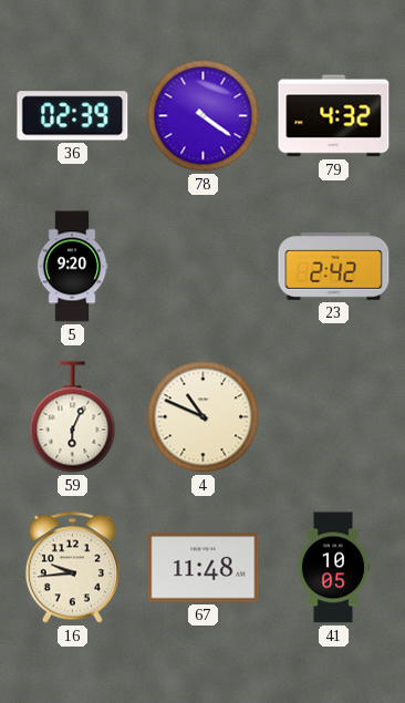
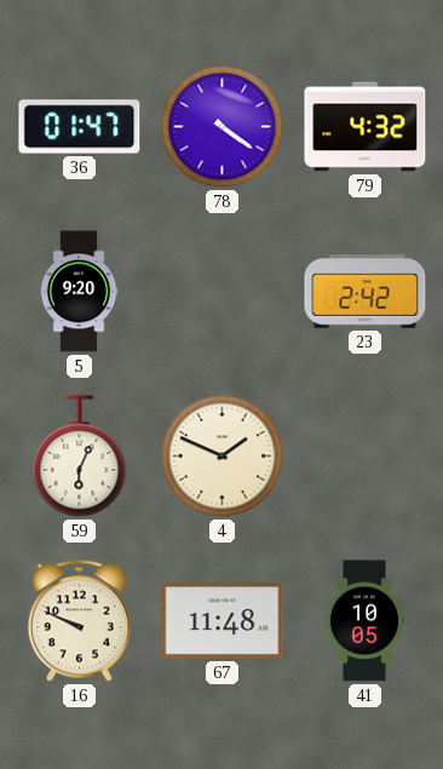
36: 02:39 -> 01:47 (80, 127)
4: 10:49 -> 1:49 (223, 457)
16: 9:44 -> 9:49 (79, 621)
